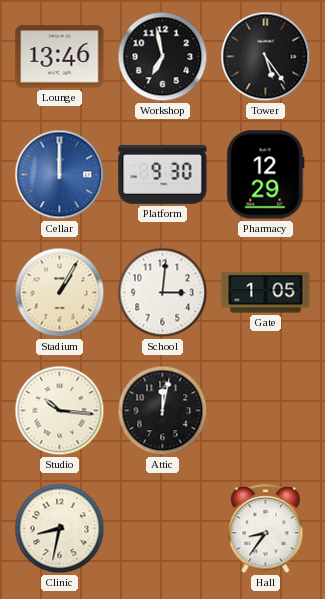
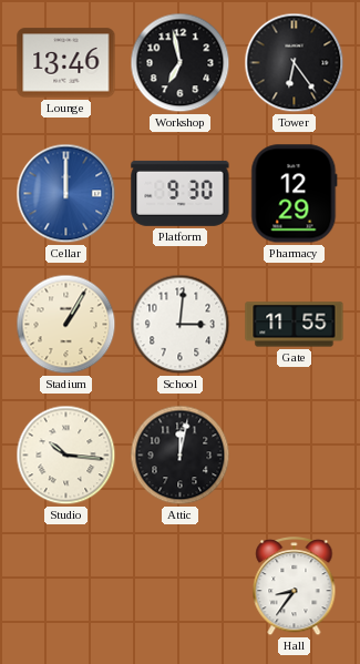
Tower: 5:24 -> 6:24 (295, 63)
Gate: 1:05 -> 11:55 (295, 325)
Clinic: 8:32 -> none (60, 529)
